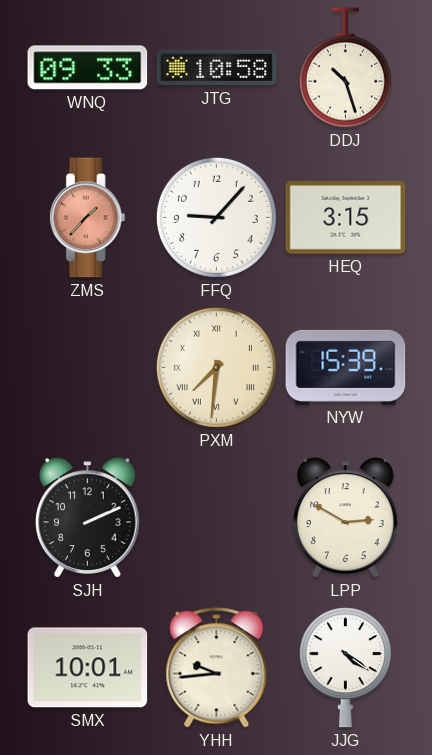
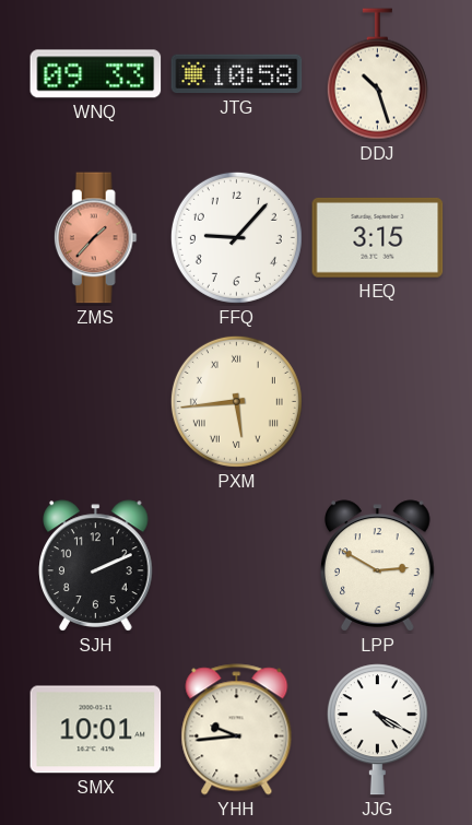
PXM: 7:31 -> 5:44 (236, 401)
NYW: 15:39 -> none (346, 367)
JJG: 4:21 -> 4:20 (377, 730)
